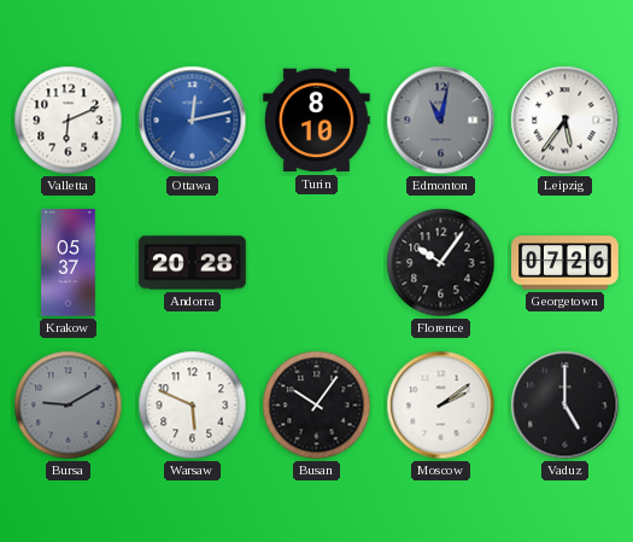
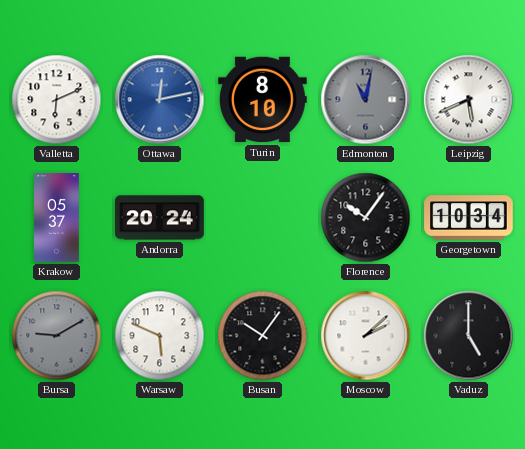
Leipzig: 5:36 -> 5:41 (469, 100)
Andorra: 20:28 -> 20:24 (160, 218)
Georgetown: 07:26 -> 10:34 (469, 218)
Moscow: 2:09 -> 2:08 (366, 336)
